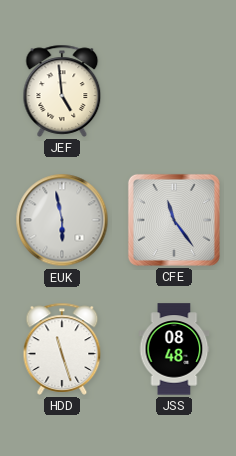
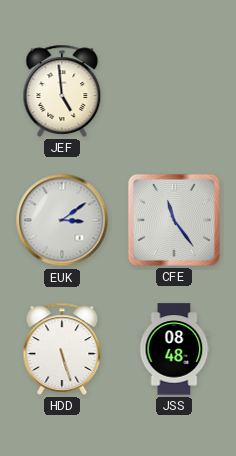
EUK: 5:58 -> 3:09 (62, 220)
HDD: 11:27 -> 5:27 (62, 349)
